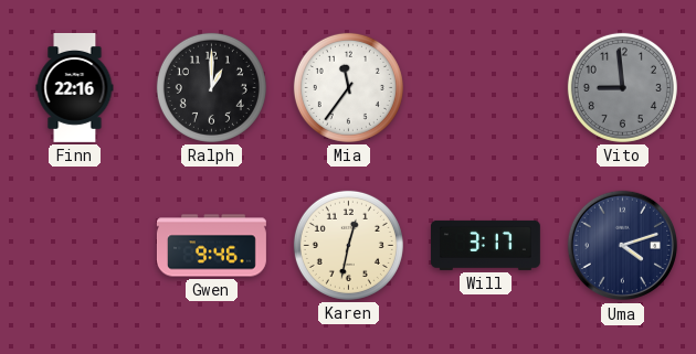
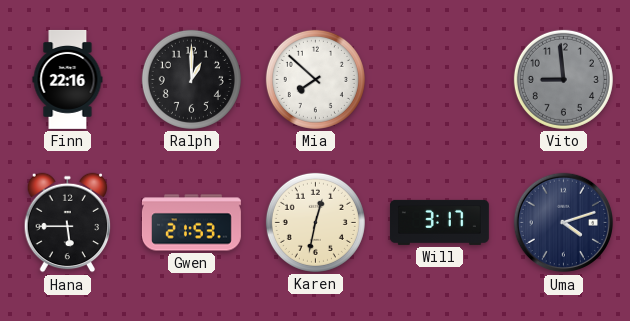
Mia: 11:36 -> 7:52 (315, 79)
Hana: none -> 5:45 (68, 223)
Gwen: 9:46 -> 21:53 (191, 223)
